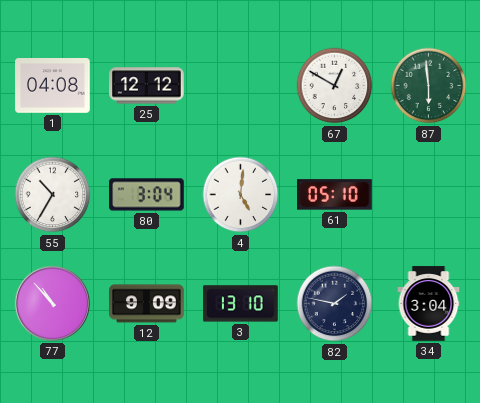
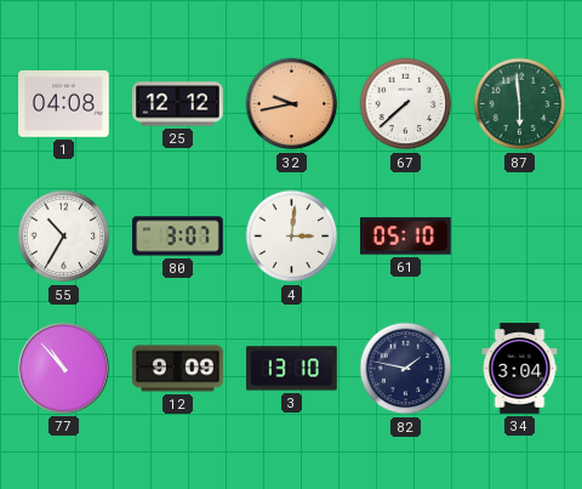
32: none -> 9:43 (292, 104)
67: 12:50 -> 7:38 (406, 104)
80: 3:04 -> 3:07 (178, 237)
4: 5:01 -> 3:01 (292, 237)
